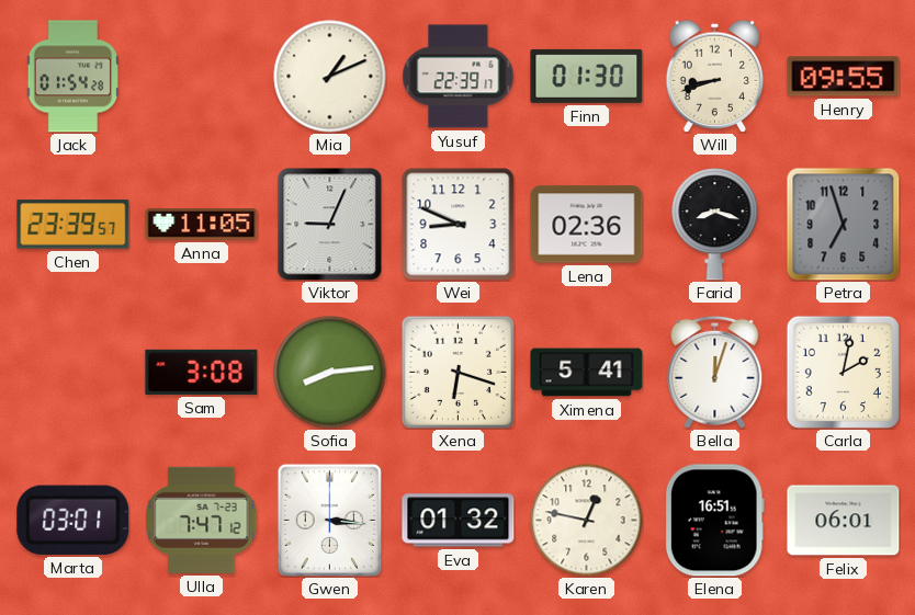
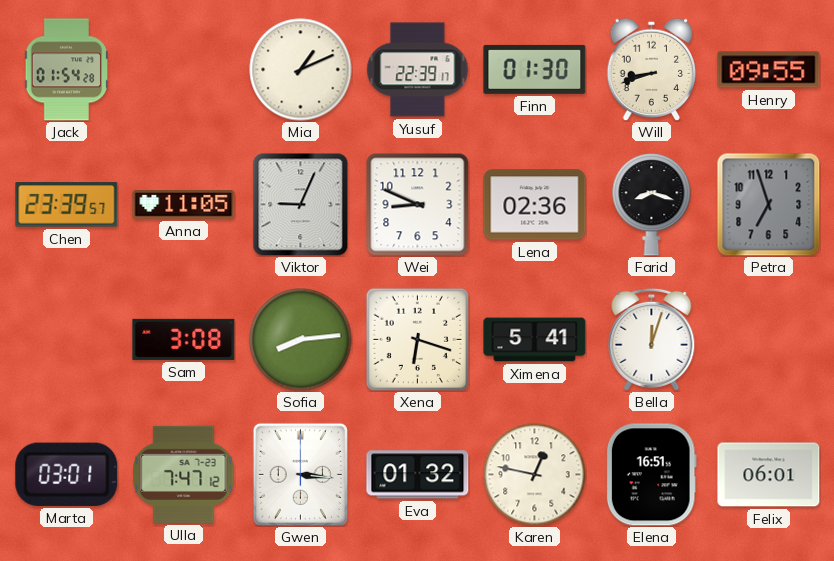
Carla: 2:02 -> none (843, 372)
